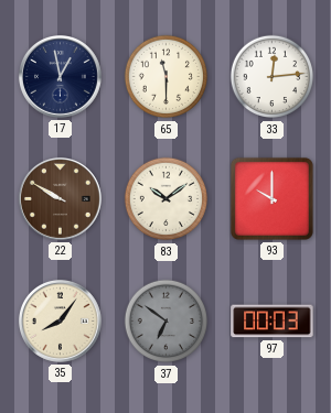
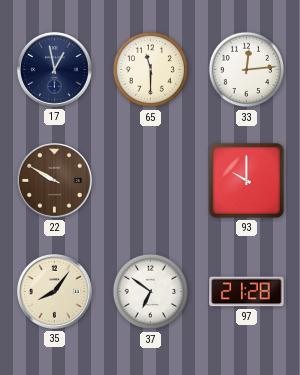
83: 10:09 -> none (167, 199)
37 dial: grey -> white (151, 292)
97: 00:03 -> 21:28 (247, 292)
